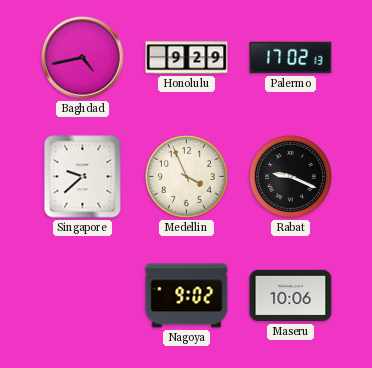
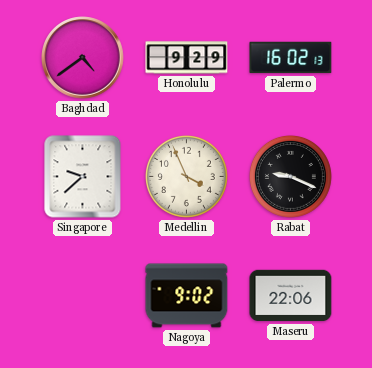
Baghdad: 4:43 -> 4:39 (83, 58)
Palermo: 17:02 -> 16:02 (291, 58)
Maseru: 10:06 -> 22:06 (291, 296)
